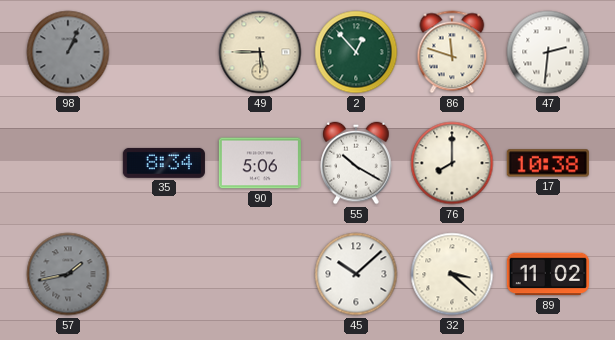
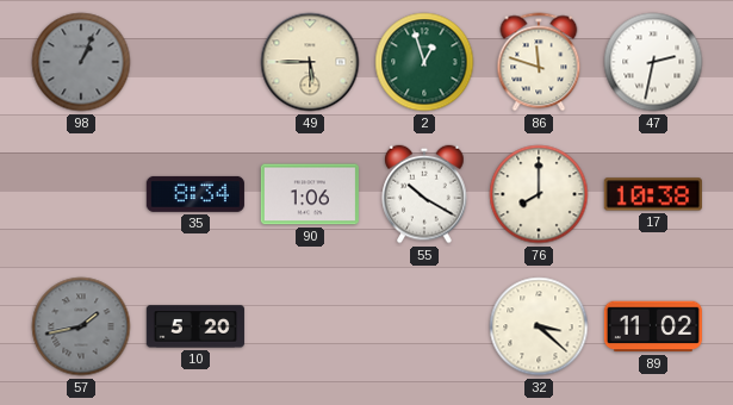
2: 12:53 -> 12:57 (424, 62)
47: 2:31 -> 2:32 (653, 62)
90: 5:06 -> 1:06 (310, 194)
10: none -> 5:20 (195, 326)
45: 10:08 -> none (356, 274)
